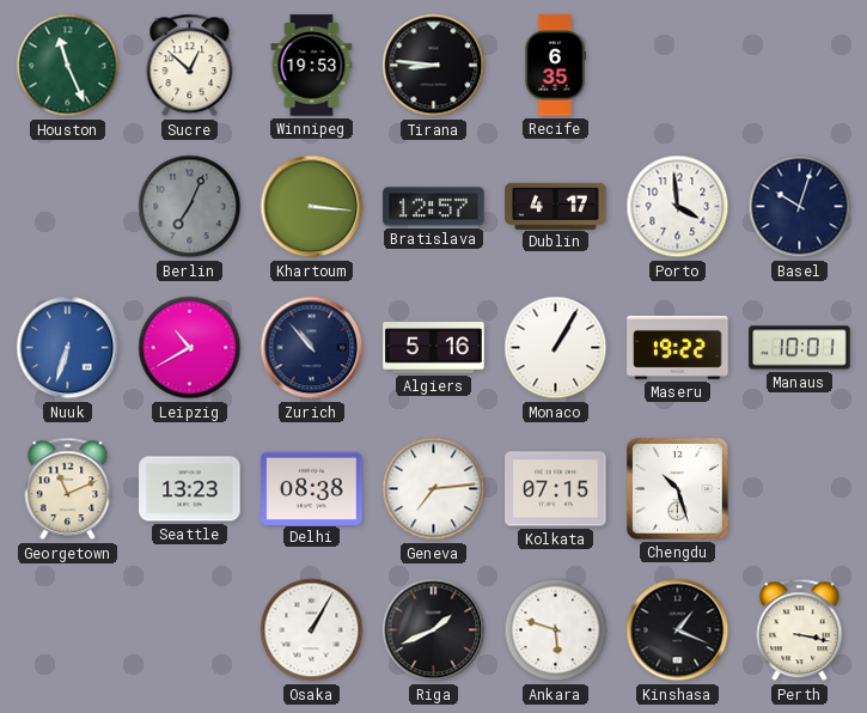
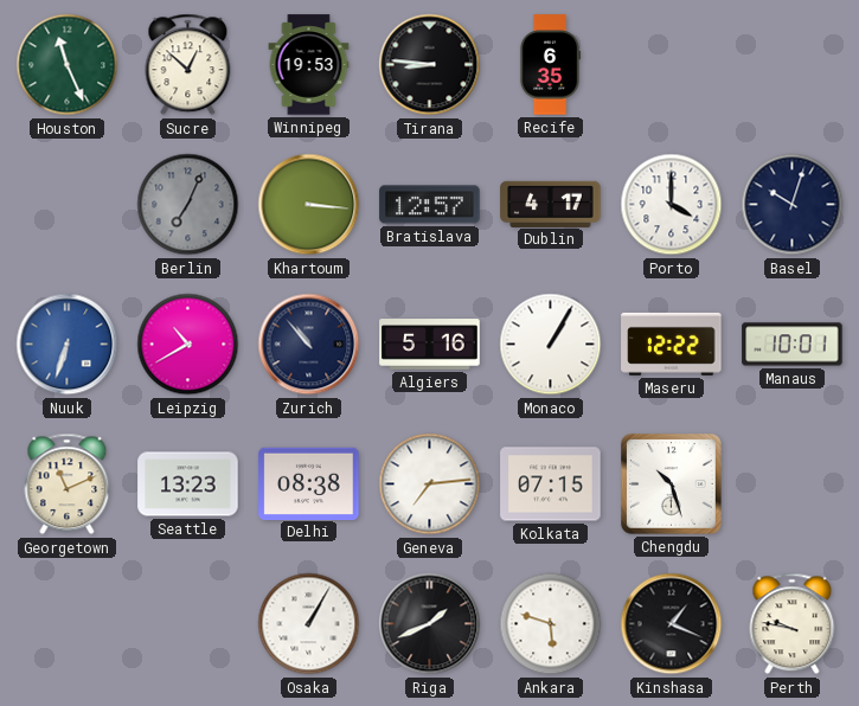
Porto: 3:59 -> 4:00 (672, 205)
Maseru: 19:22 -> 12:22 (672, 344)
Perth: 3:17 -> 9:47 (793, 624)
